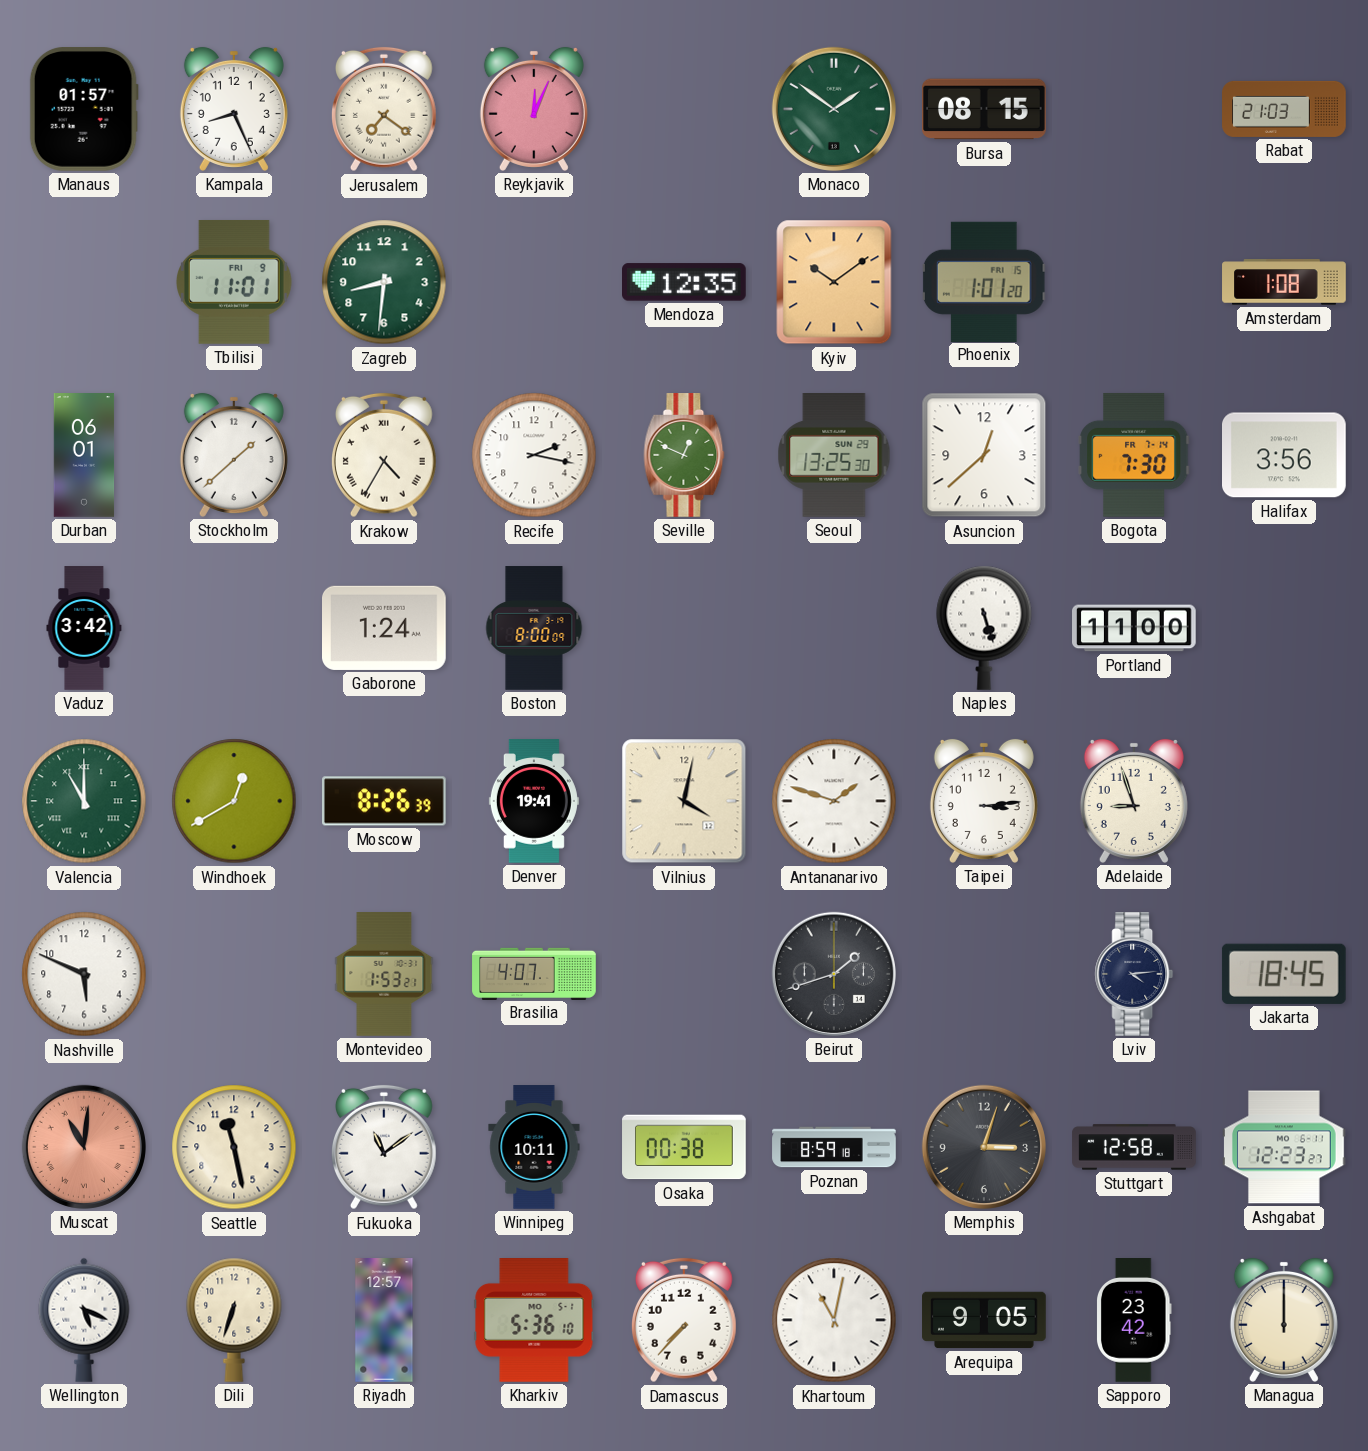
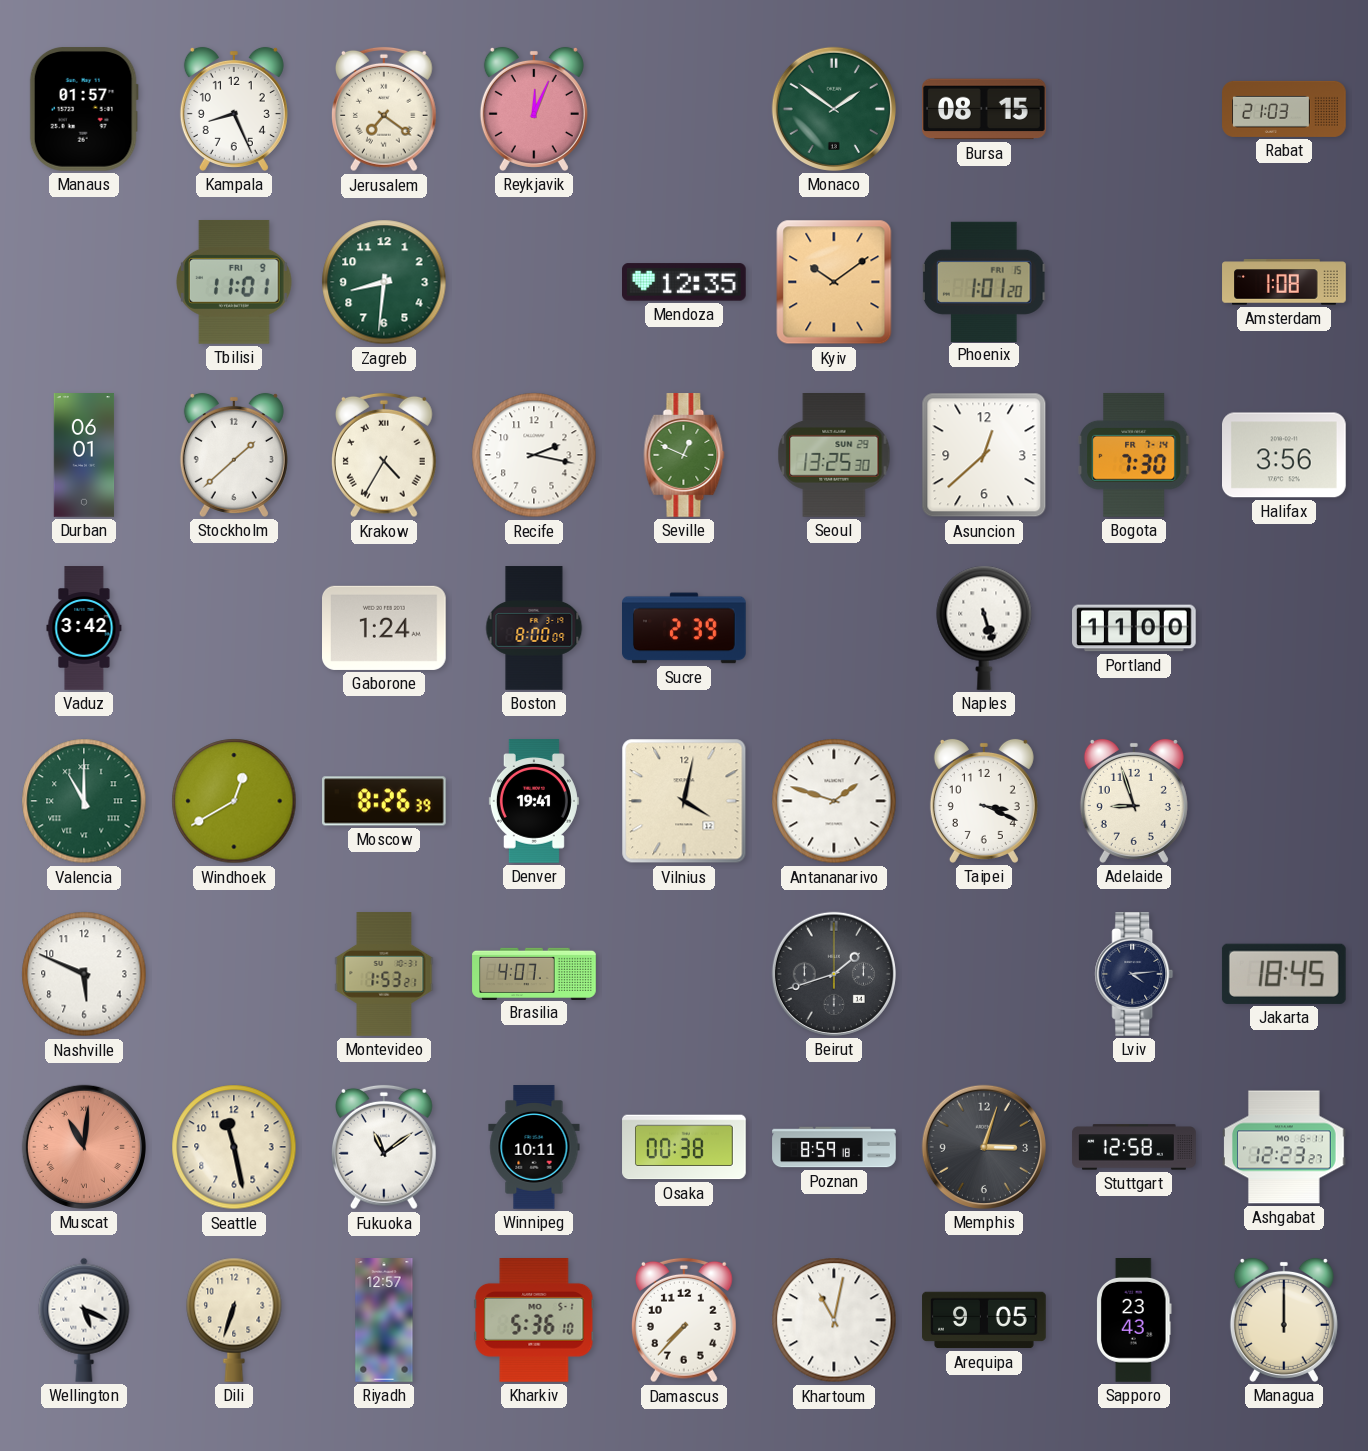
Sucre: none -> 2:39 (685, 628)
Taipei: 3:14 -> 3:19 (984, 801)
Sapporo: 23:42 -> 23:43 (1135, 1320)
